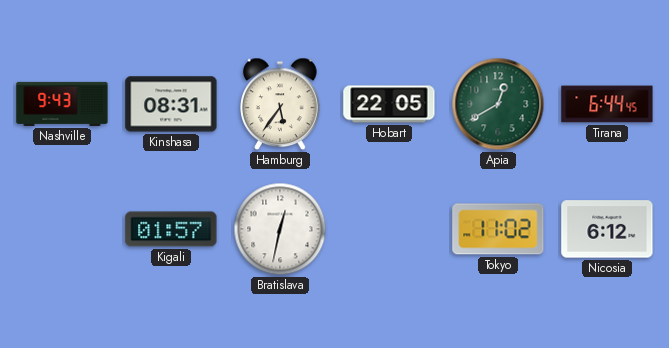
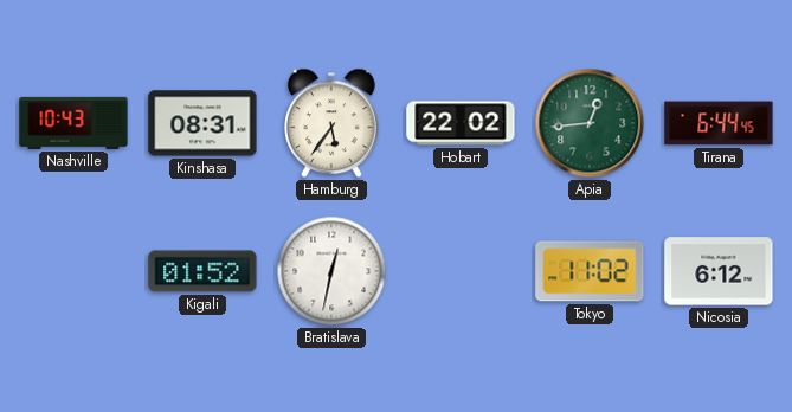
Nashville: 9:43 -> 10:43 (73, 123)
Hobart: 22:05 -> 22:02 (461, 123)
Apia: 12:40 -> 12:44 (590, 123)
Kigali: 01:57 -> 01:52 (202, 271)
